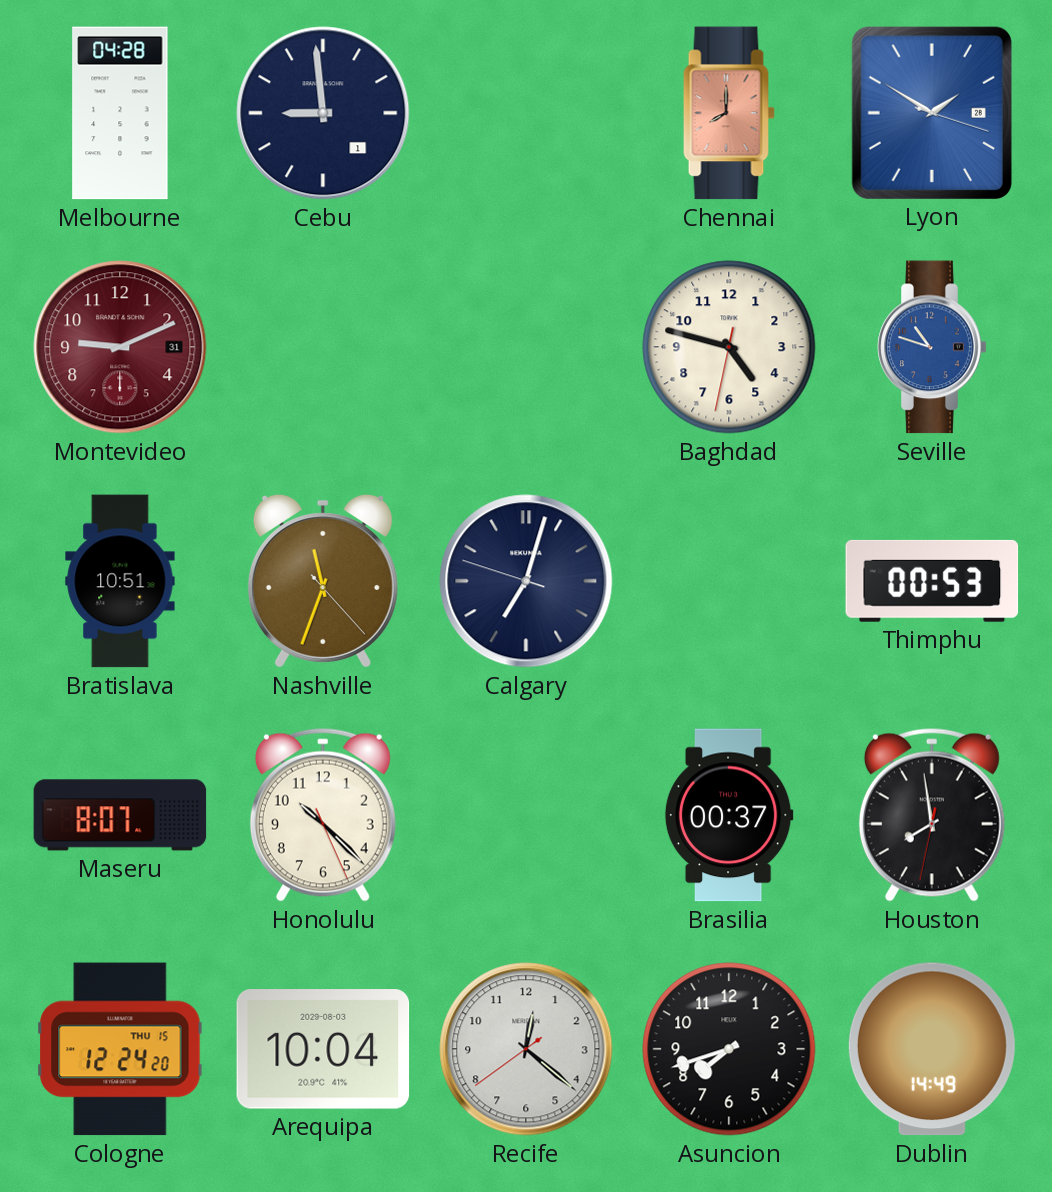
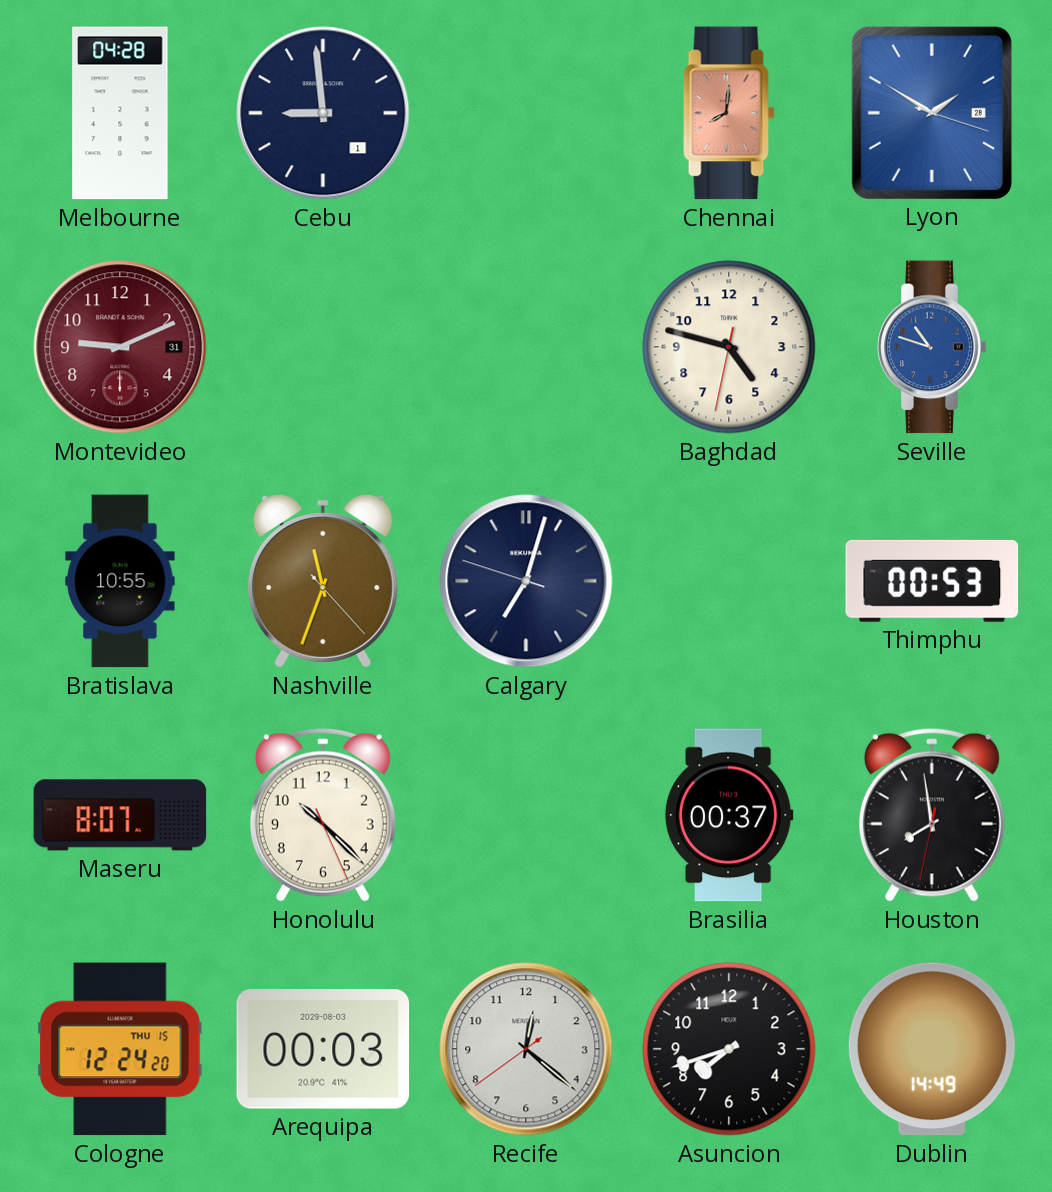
Chennai: 8:00 -> 8:01 (729, 113)
Bratislava: 10:51 -> 10:55 (120, 581)
Arequipa: 10:04 -> 00:03 (323, 1049)
